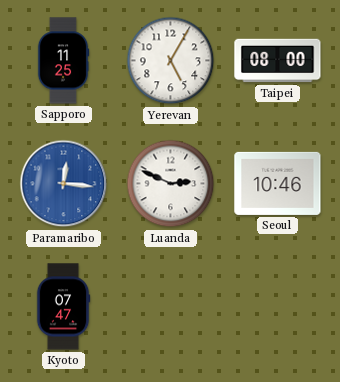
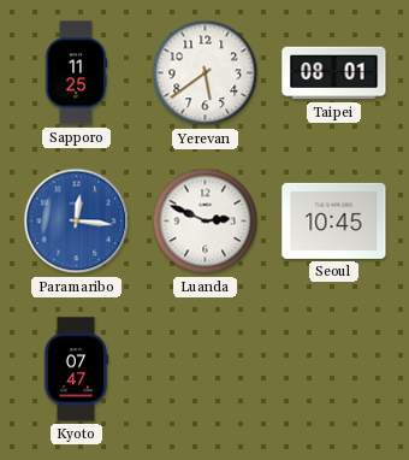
Yerevan: 5:05 -> 5:39 (206, 73)
Taipei: 08:00 -> 08:01 (334, 73)
Seoul: 10:46 -> 10:45 (334, 220)
